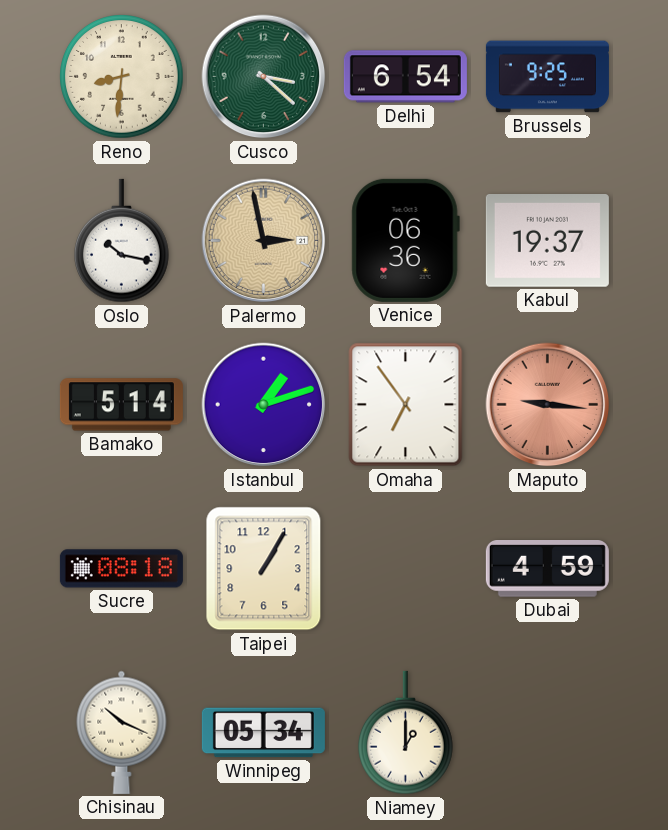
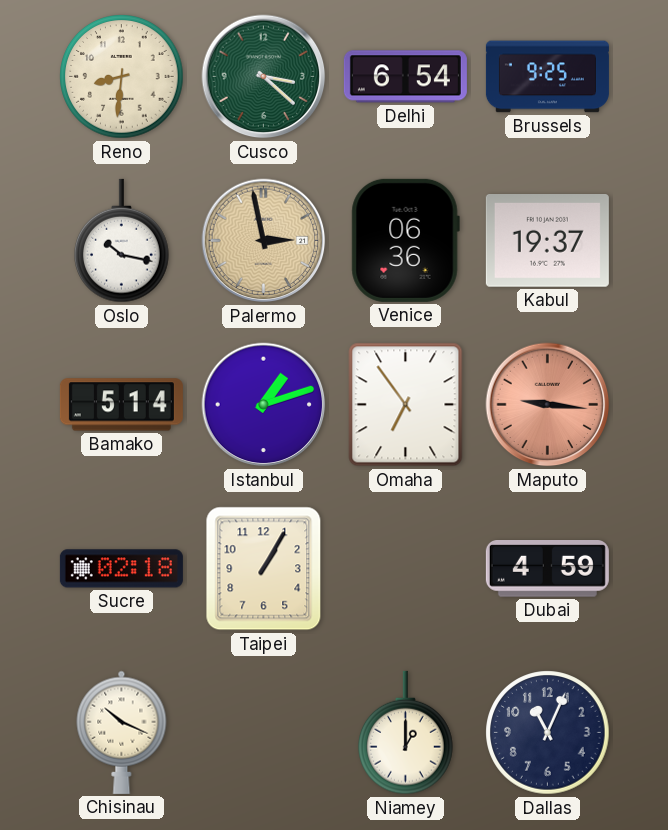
Sucre: 08:18 -> 02:18 (121, 569)
Winnipeg: 05:34 -> none (263, 733)
Dallas: none -> 11:04 (548, 733)
